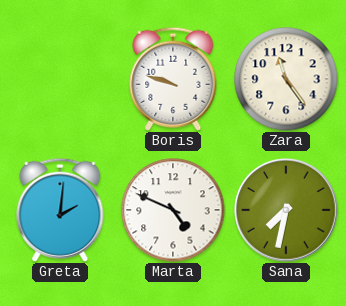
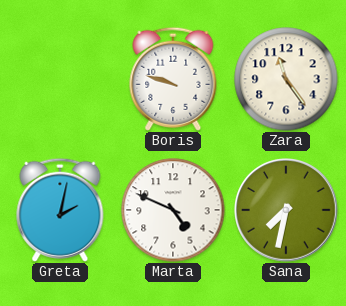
Greta: 2:01 -> 2:02 (60, 210)
